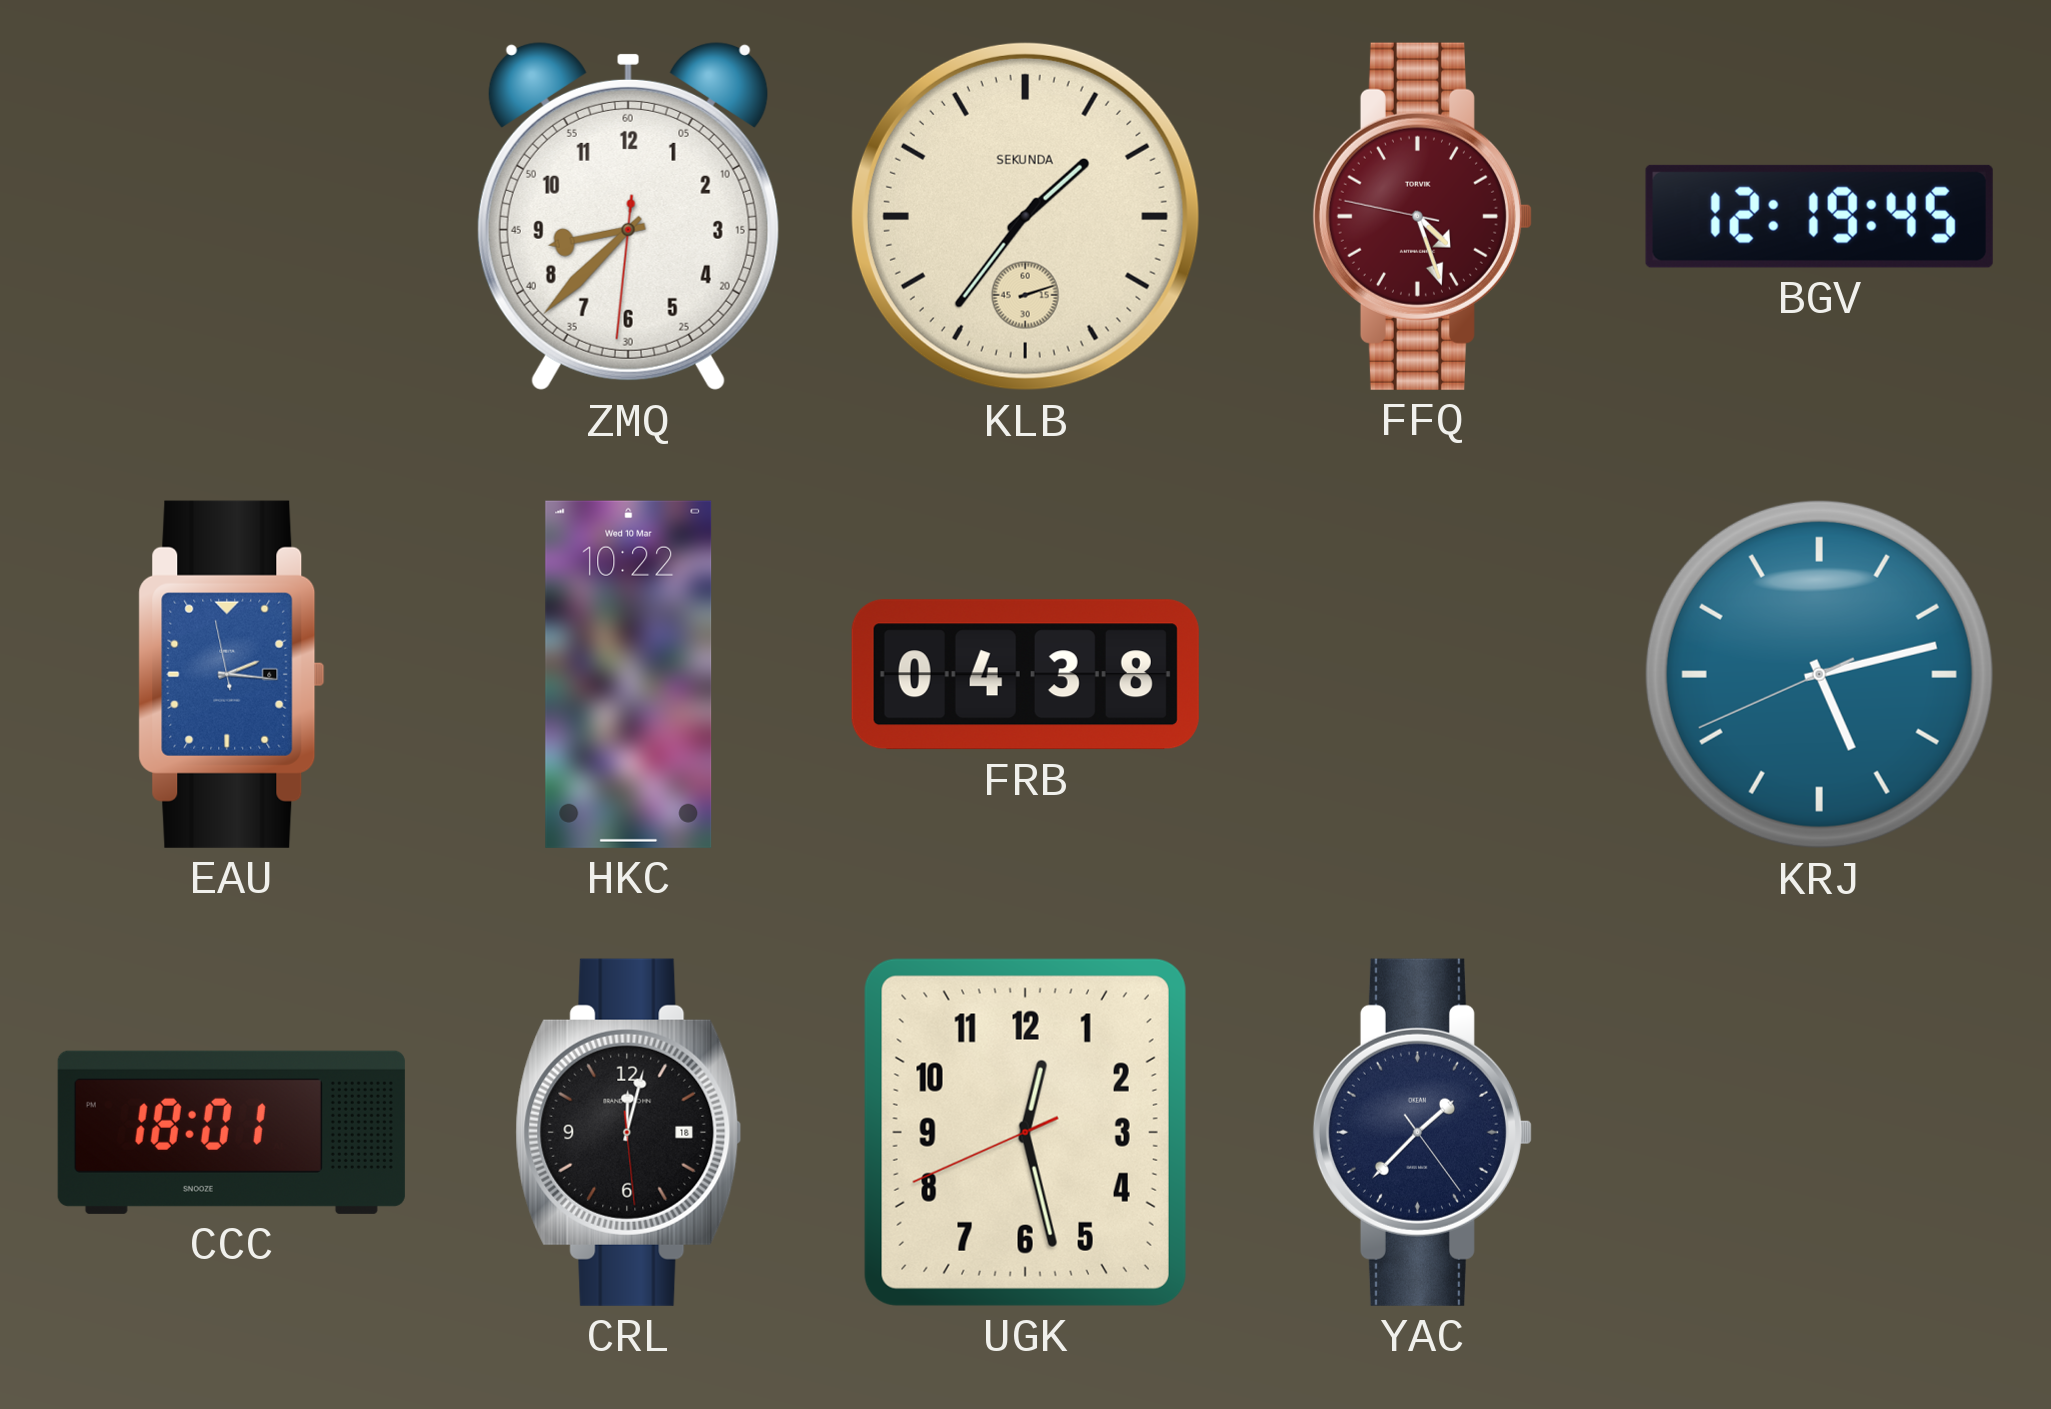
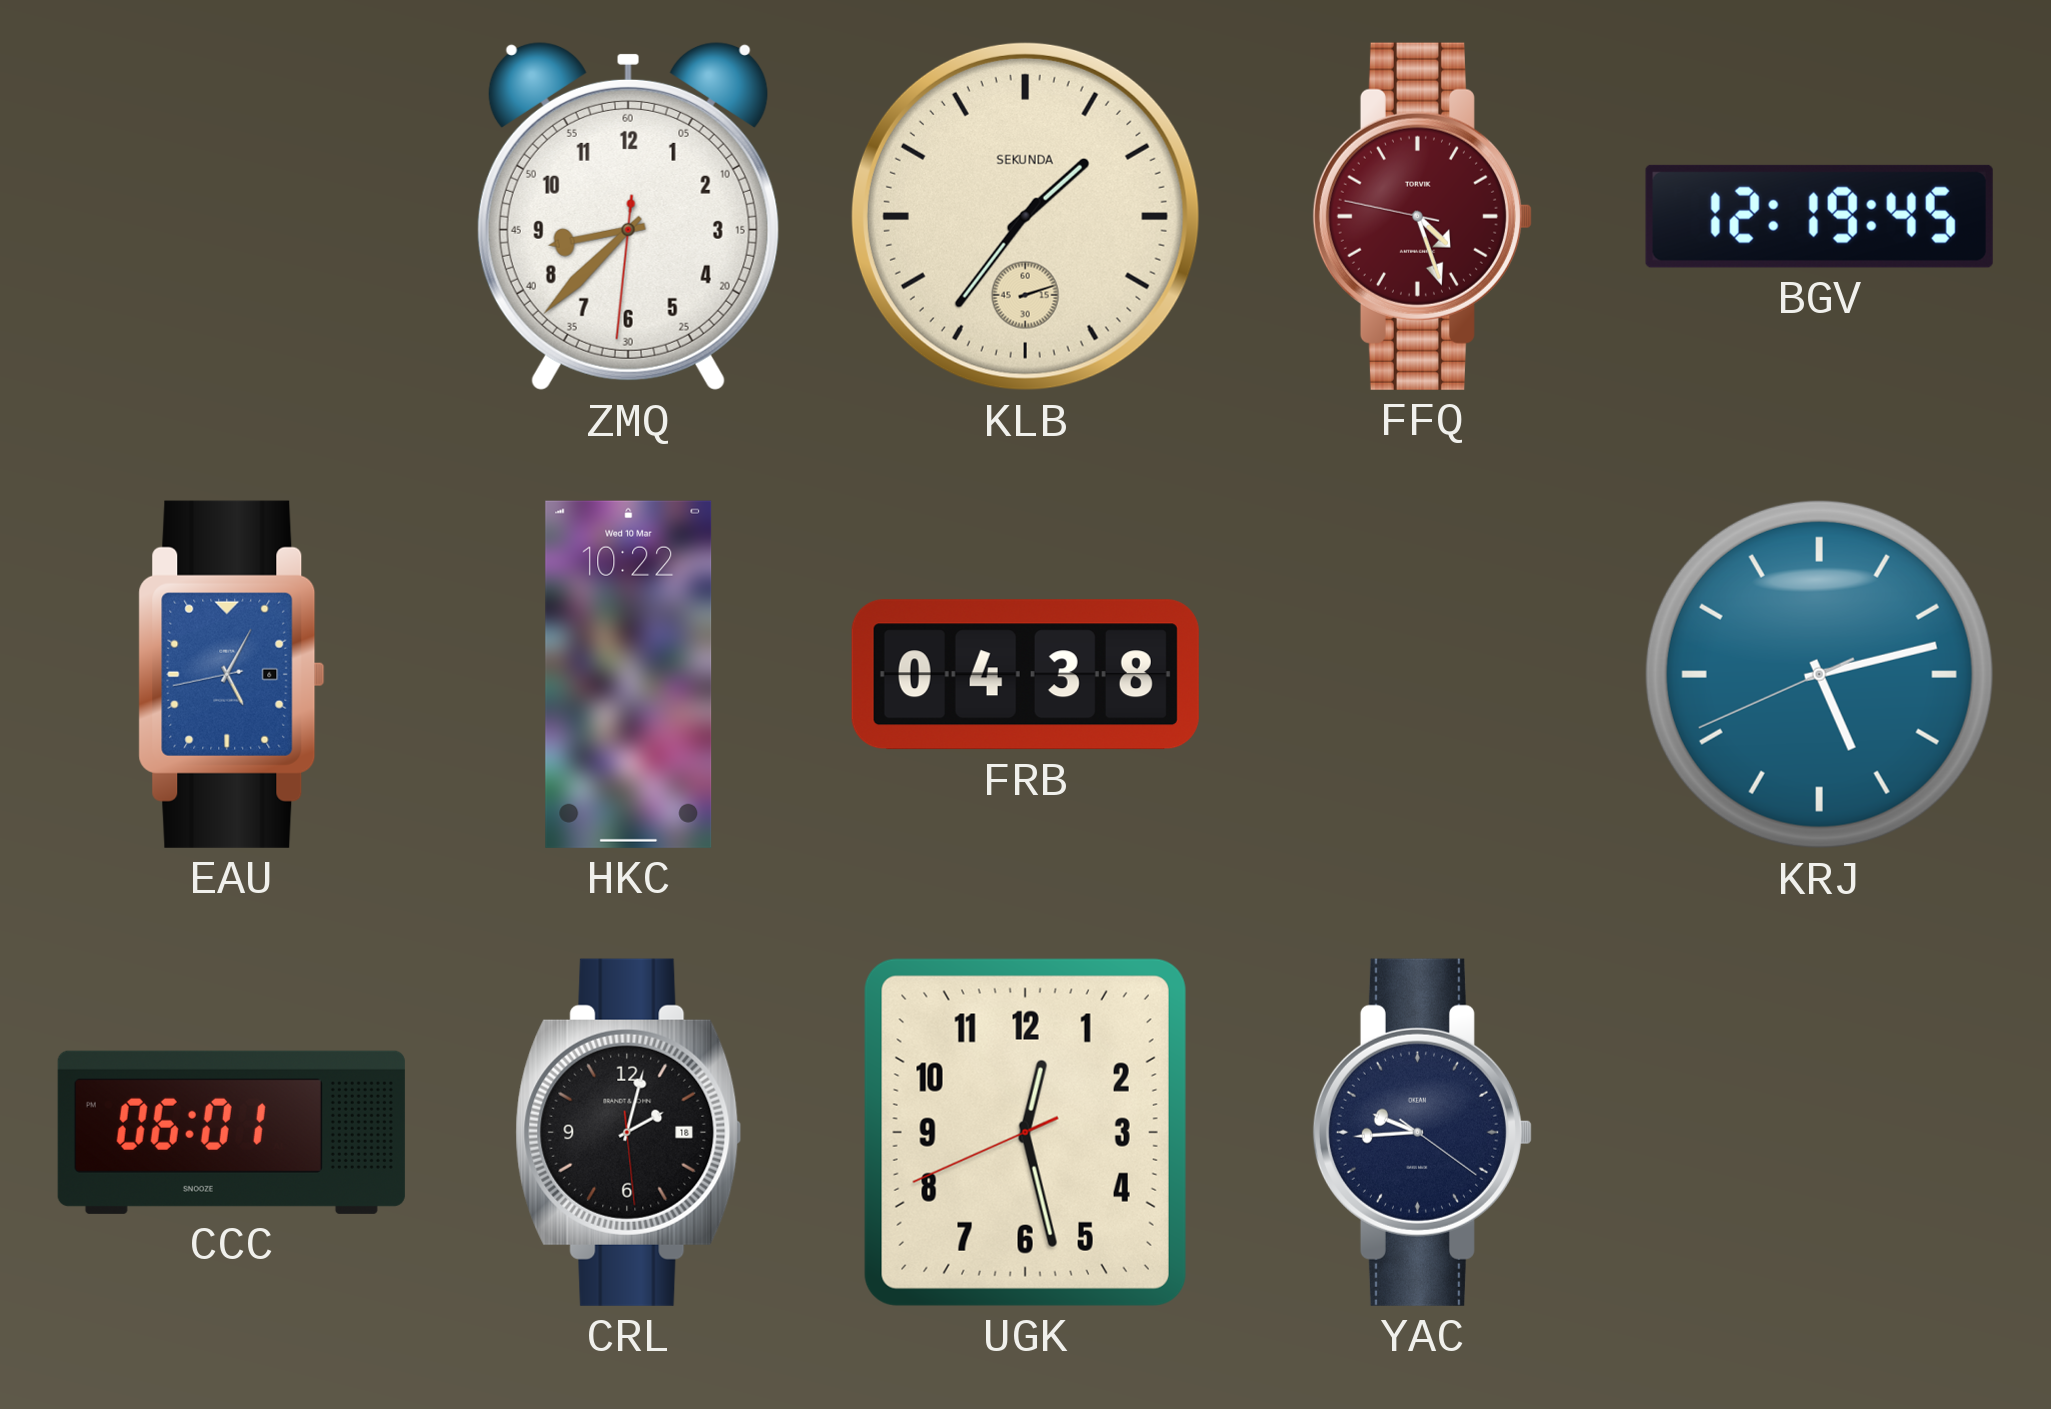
EAU: 2:15 -> 5:04 (232, 674)
CCC: 18:01 -> 06:01 (231, 1132)
CRL: 12:02 -> 2:02 (629, 1132)
YAC: 1:37 -> 9:44 (1422, 1132)
